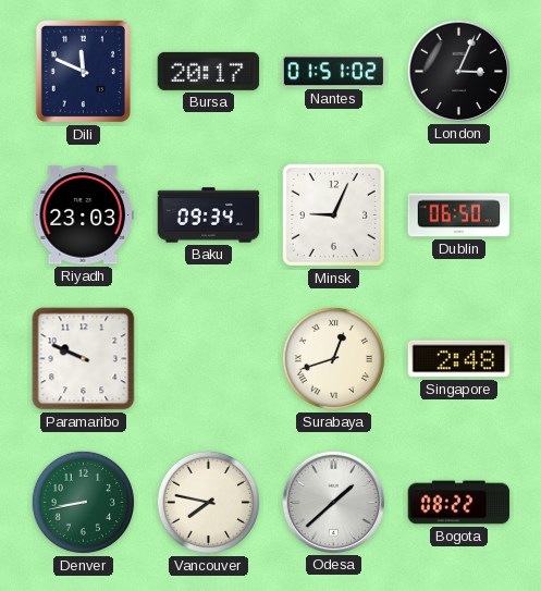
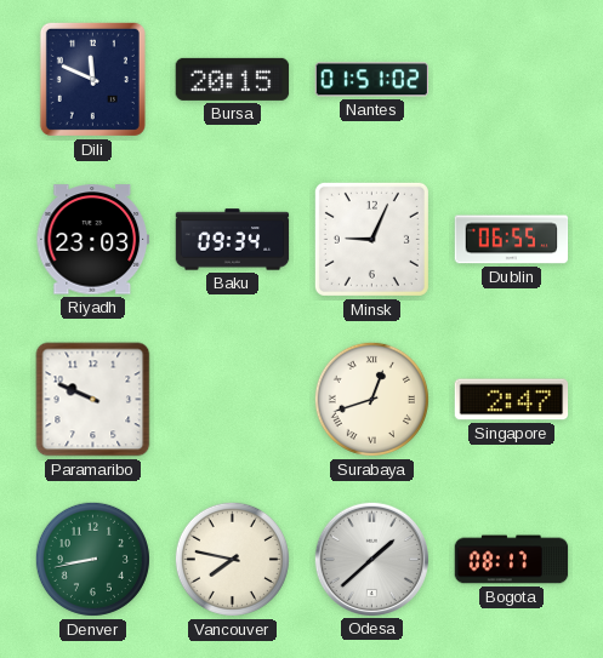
Bursa: 20:17 -> 20:15 (233, 79)
London: 3:04 -> none (458, 71)
Dublin: 06:50 -> 06:55 (512, 240)
Singapore: 2:48 -> 2:47 (512, 400)
Bogota: 08:22 -> 08:17 (512, 560)
